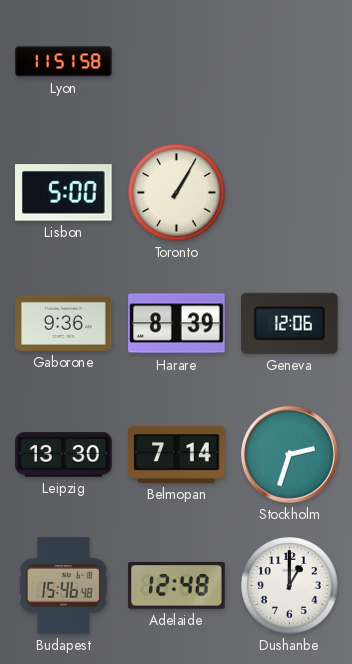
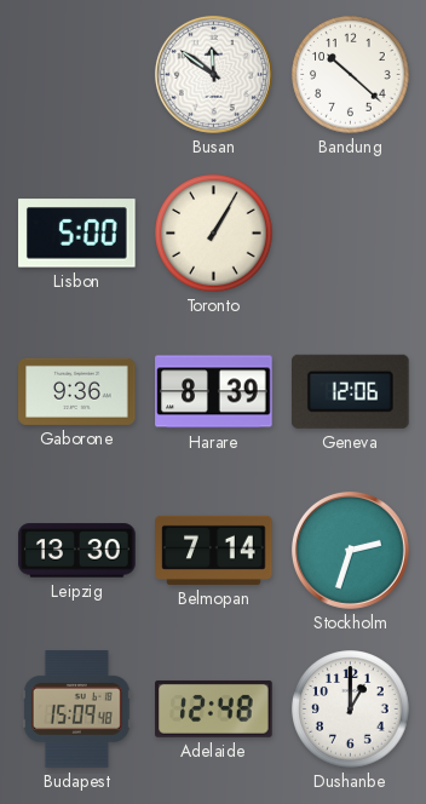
Lyon: 11:51 -> none (64, 62)
Busan: none -> 11:51 (213, 74)
Bandung: none -> 10:22 (351, 75)
Budapest: 15:46 -> 15:09 (76, 710)
